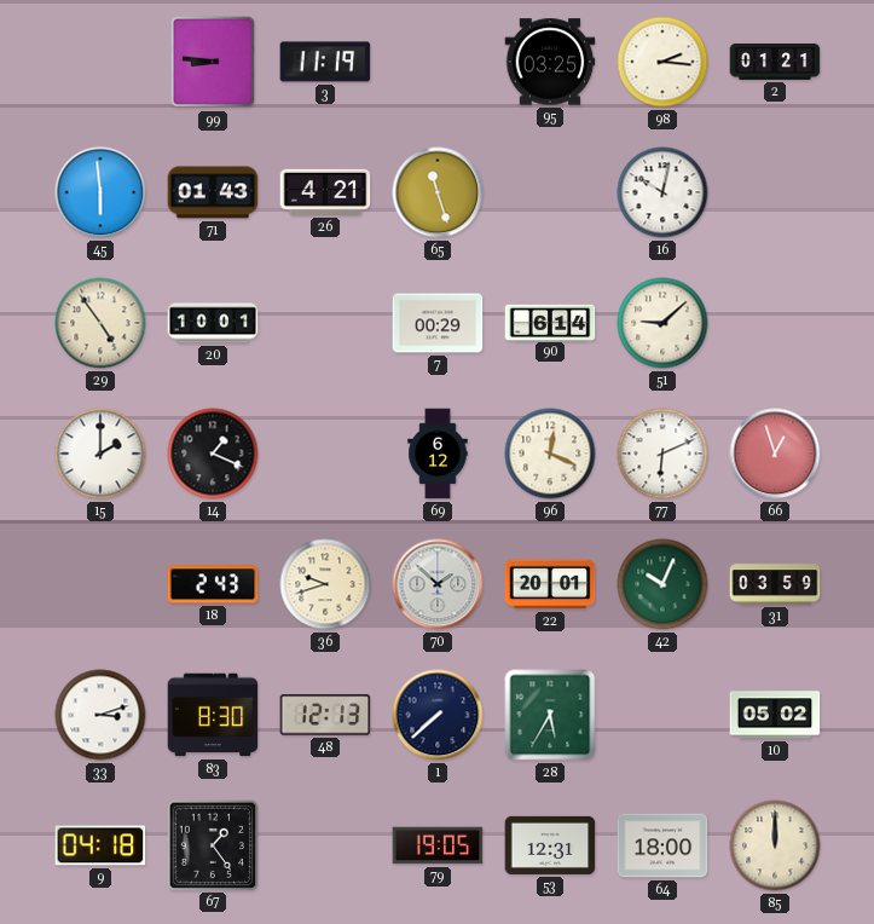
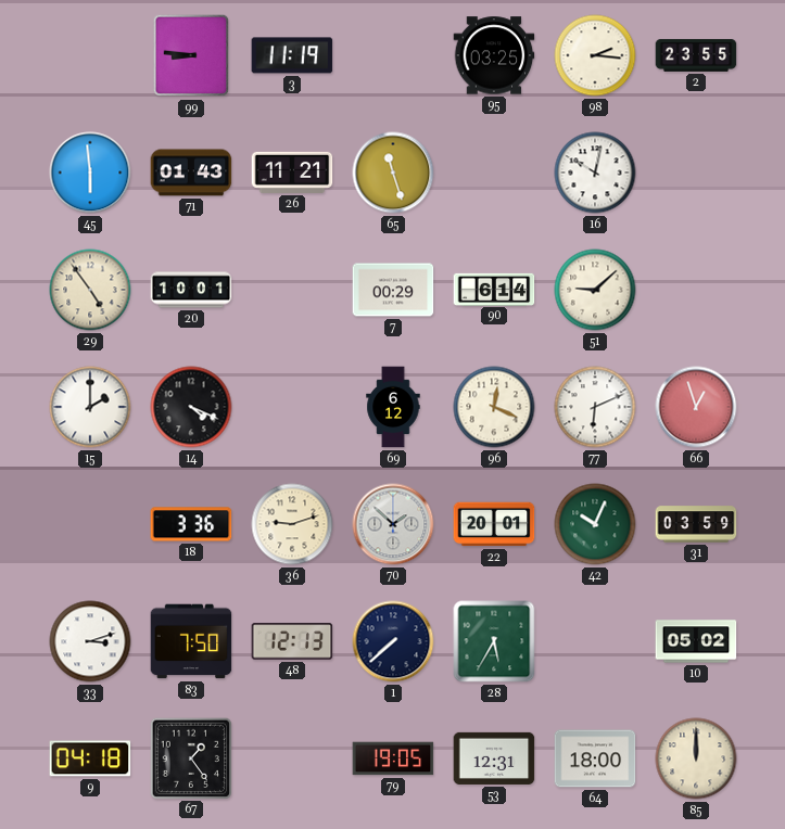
2: 01:21 -> 23:55 (696, 55)
26: 4:21 -> 11:21 (292, 173)
14: 1:19 -> 4:19 (191, 407)
18: 2:43 -> 3:36 (191, 524)
36: 9:42 -> 9:12 (292, 524)
83: 8:30 -> 7:50 (191, 641)
